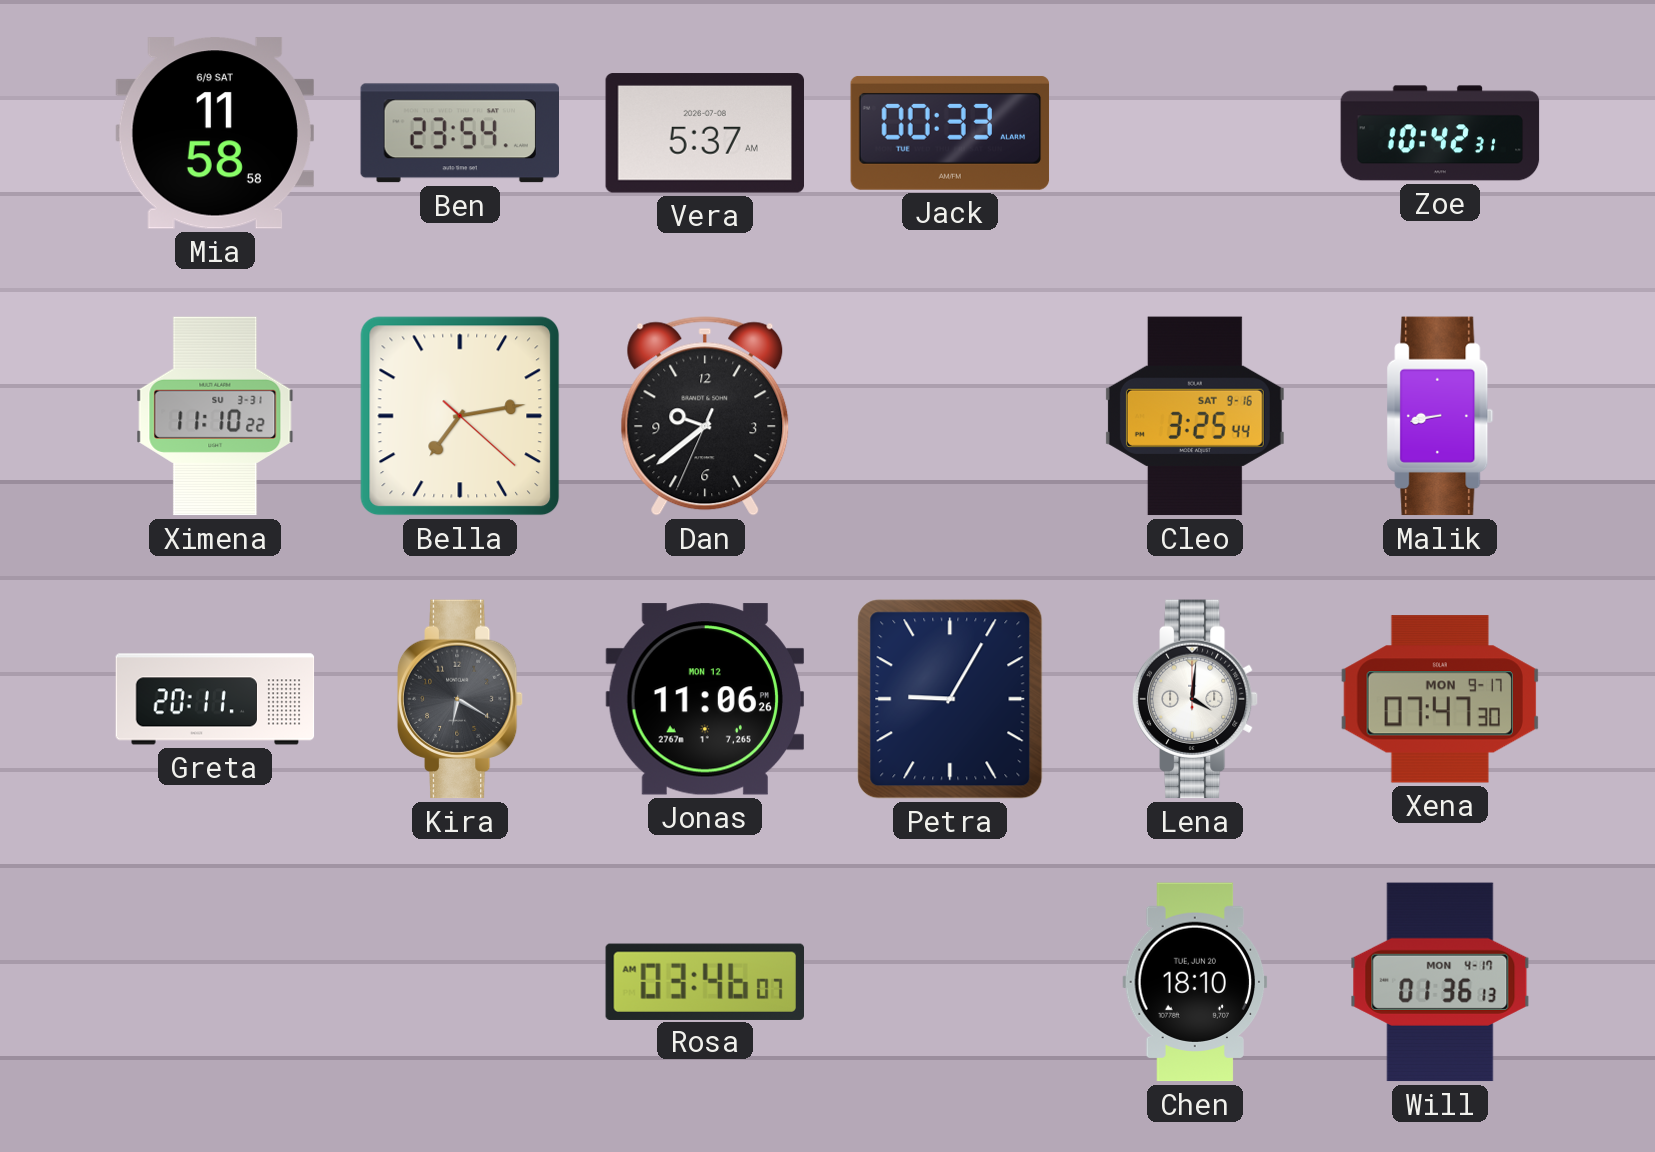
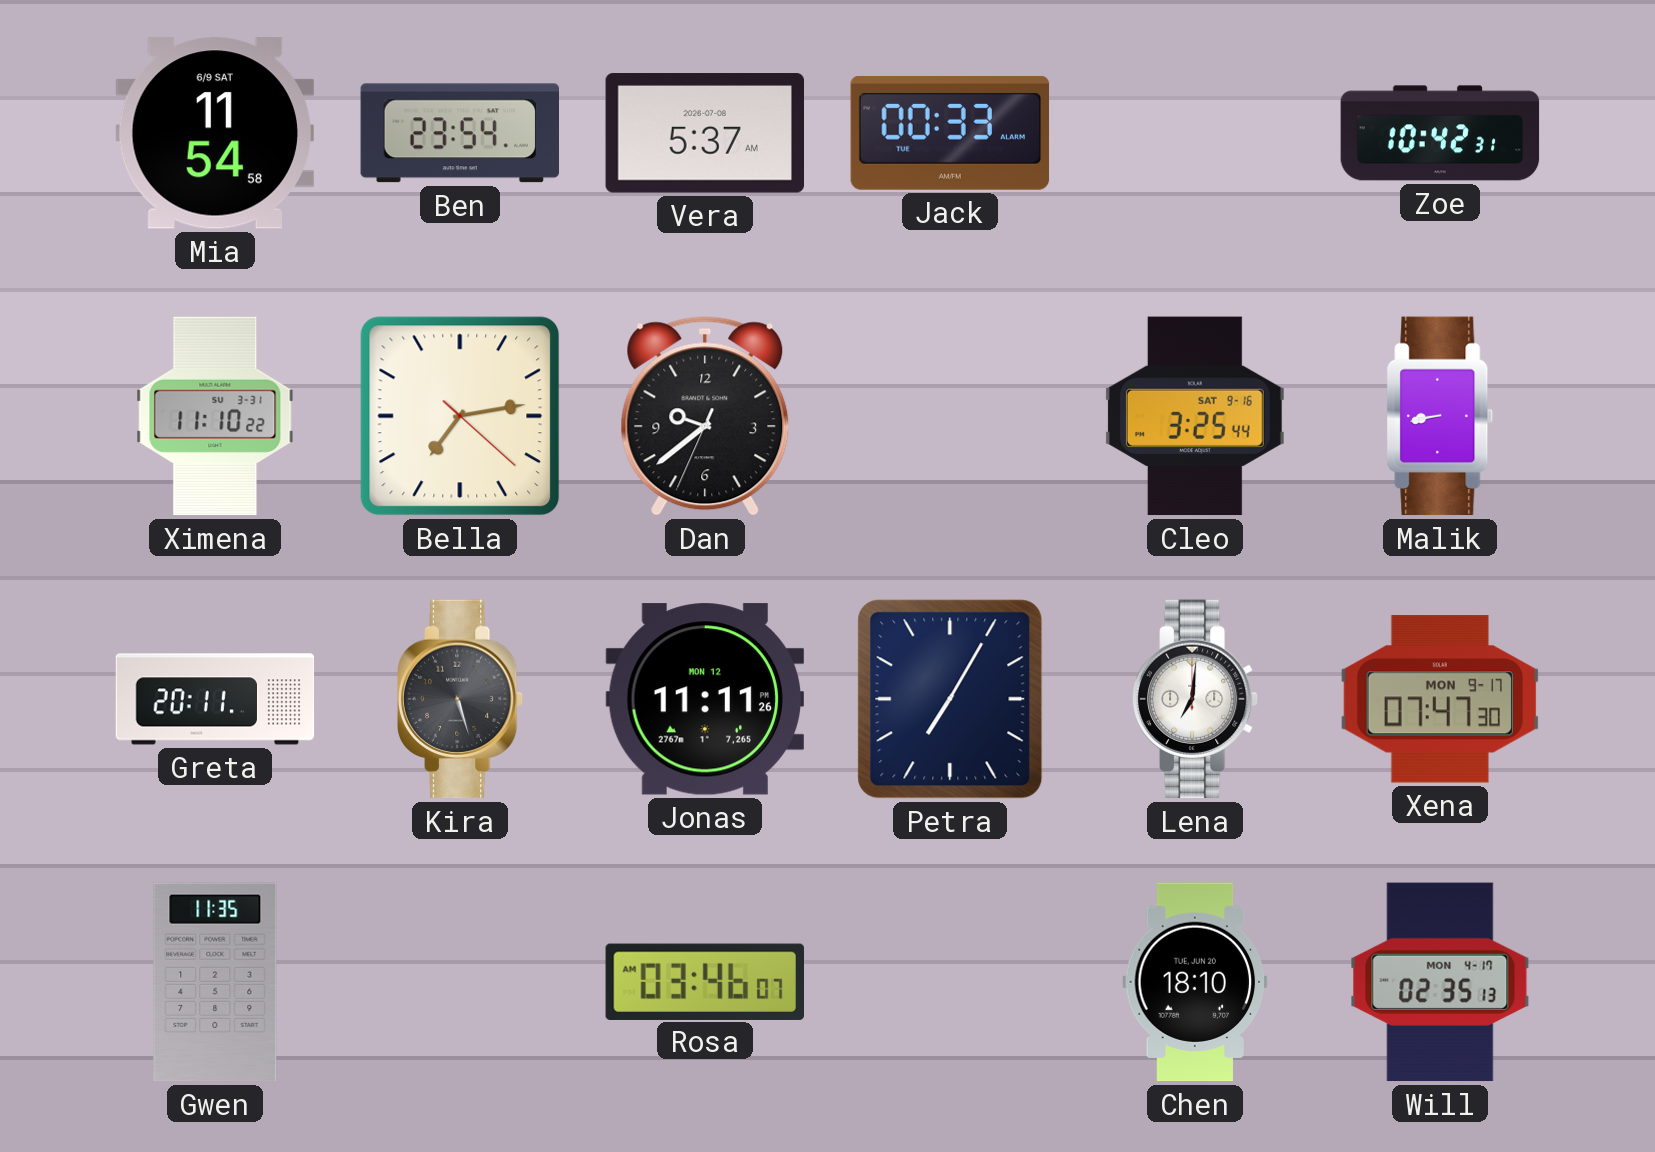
Mia: 11:58 -> 11:54 (214, 133)
Kira: 6:20 -> 5:27 (460, 699)
Jonas: 11:06 -> 11:11 (704, 699)
Petra: 9:05 -> 7:05 (950, 699)
Lena: 4:01 -> 7:01 (1195, 699)
Gwen: none -> 11:35 (215, 982)
Will: 01:36 -> 02:35 (1440, 982)
